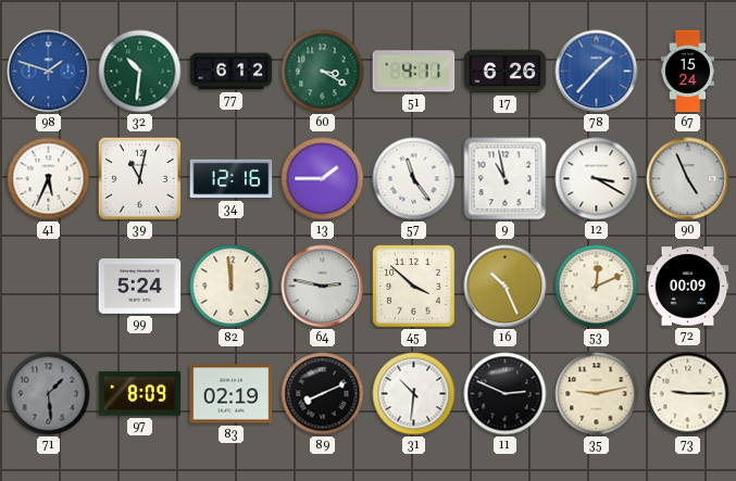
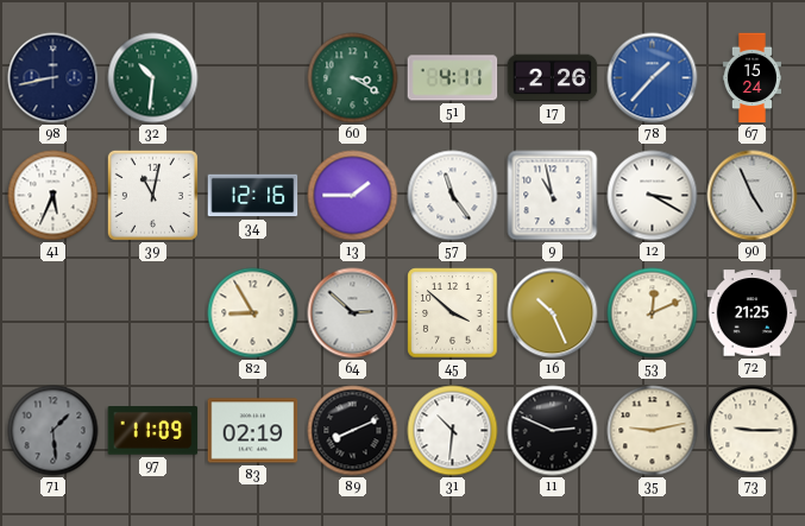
98: 1:48 -> 8:43 (54, 78)
98 dial: blue -> navy (54, 78)
77: 6:12 -> none (232, 72)
17: 6:26 -> 2:26 (553, 78)
99: 5:24 -> none (140, 287)
82: 11:59 -> 8:55 (253, 313)
64: 2:47 -> 2:52 (353, 313)
72: 00:09 -> 21:25 (753, 313)
97: 8:09 -> 11:09 (153, 431)
